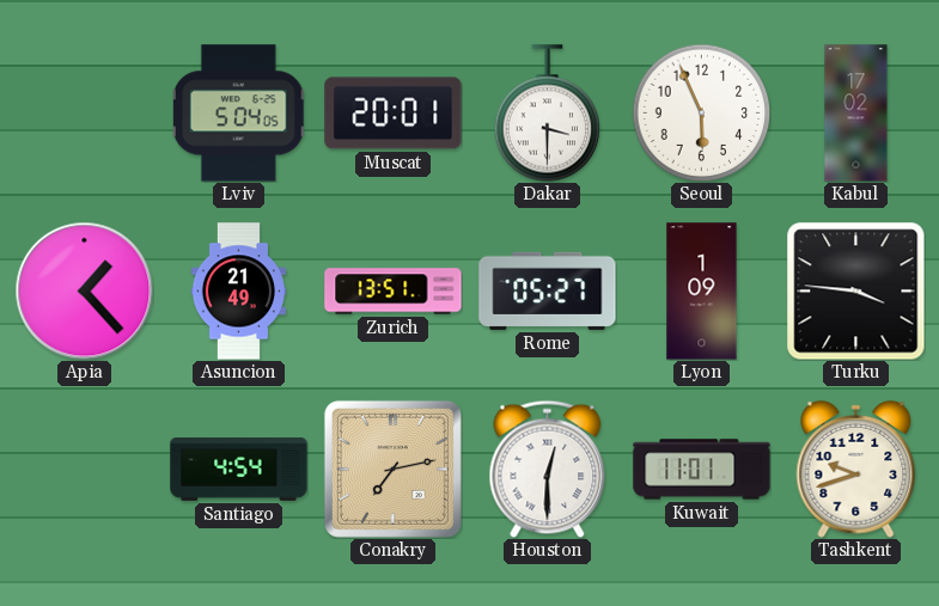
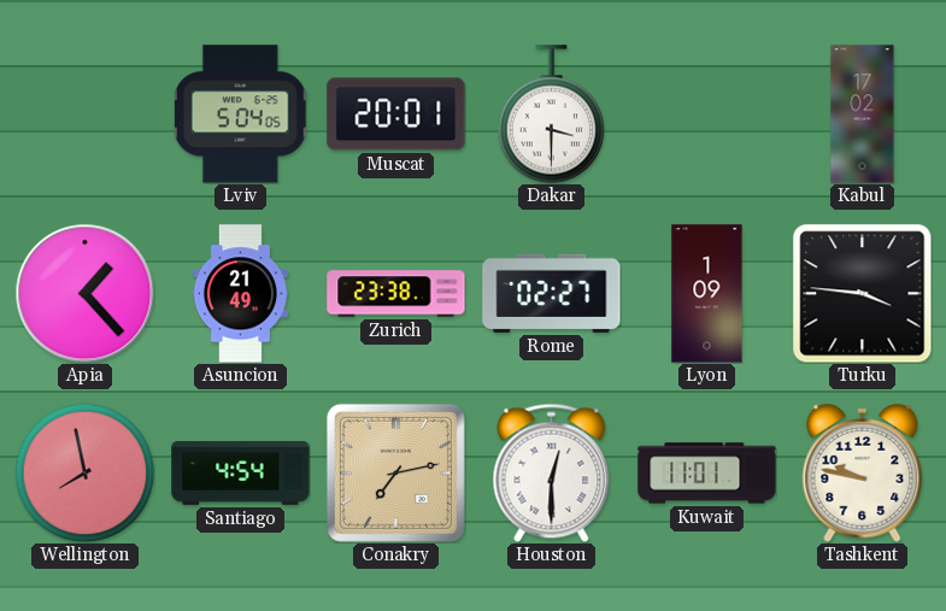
Seoul: 5:56 -> none (701, 112)
Zurich: 13:51 -> 23:38 (396, 294)
Rome: 05:27 -> 02:27 (552, 293)
Wellington: none -> 7:58 (84, 472)
Tashkent: 9:42 -> 9:47 (863, 472)
